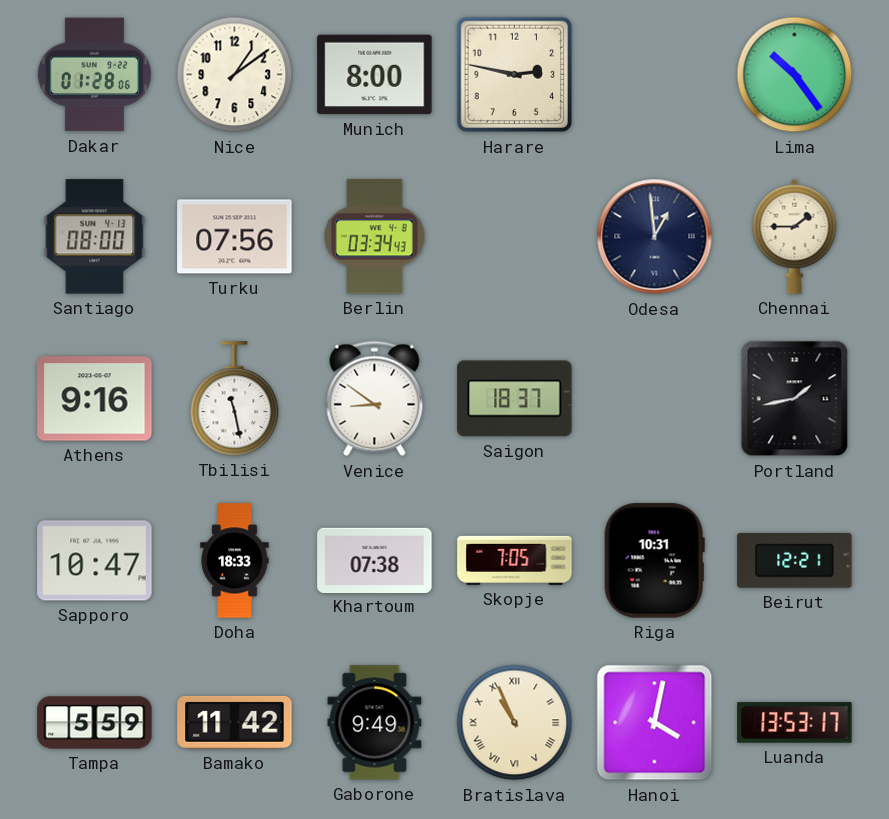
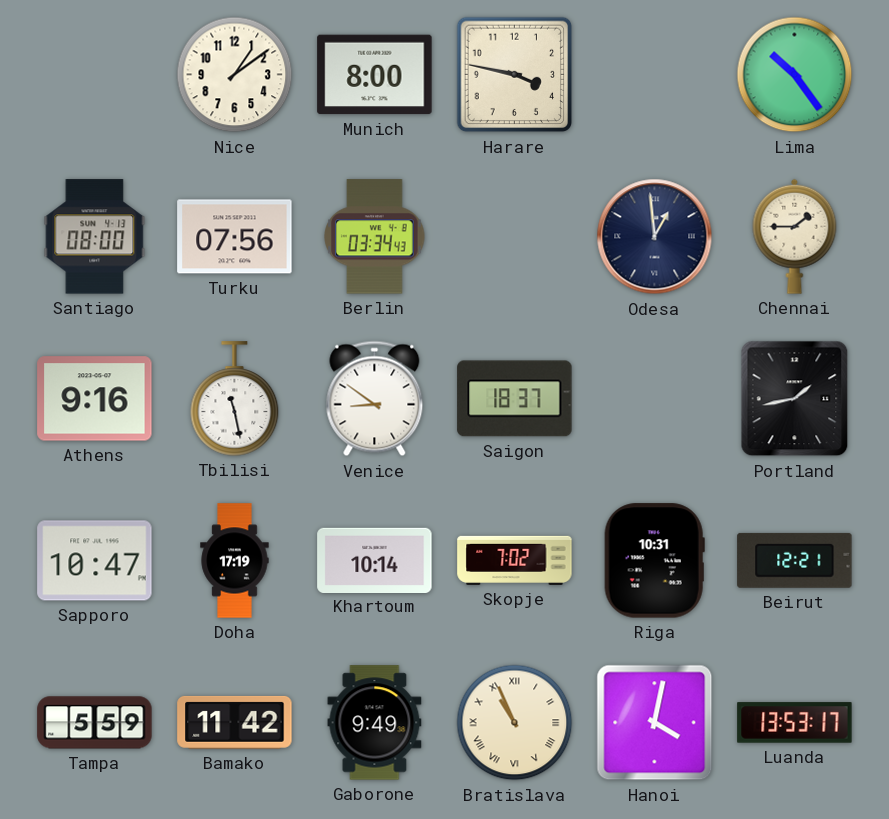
Dakar: 01:28 -> none (94, 75)
Harare: 2:47 -> 3:47 (515, 75)
Doha: 18:33 -> 17:19 (235, 561)
Khartoum: 07:38 -> 10:14 (375, 560)
Skopje: 7:05 -> 7:02 (515, 560)
